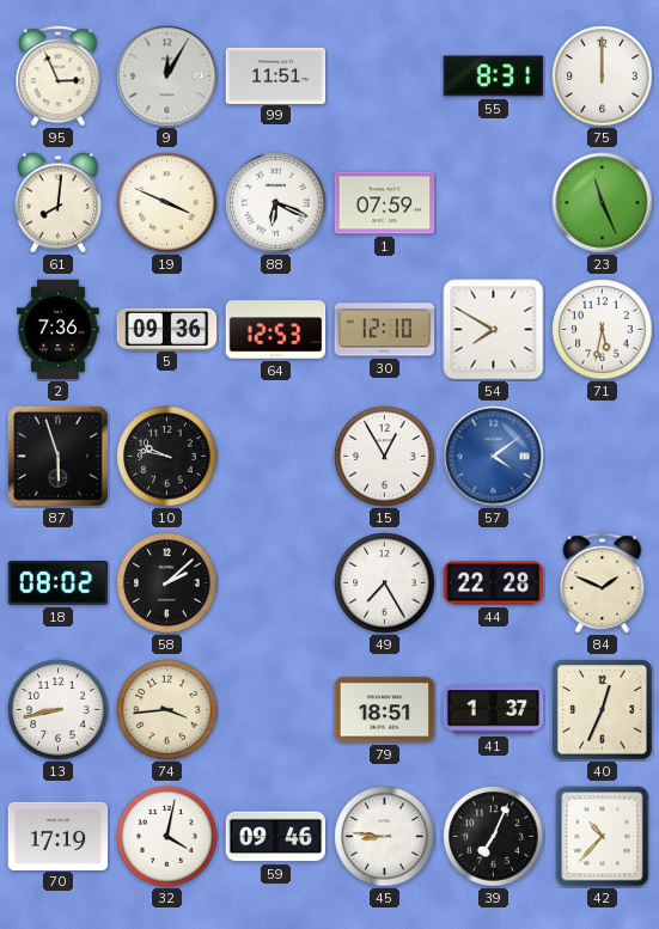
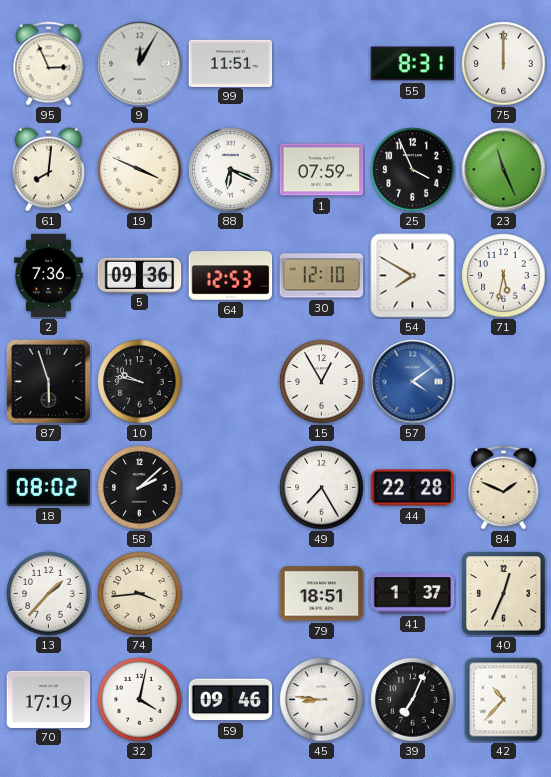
25: none -> 3:56 (413, 170)
13: 8:43 -> 1:37 (49, 594)
